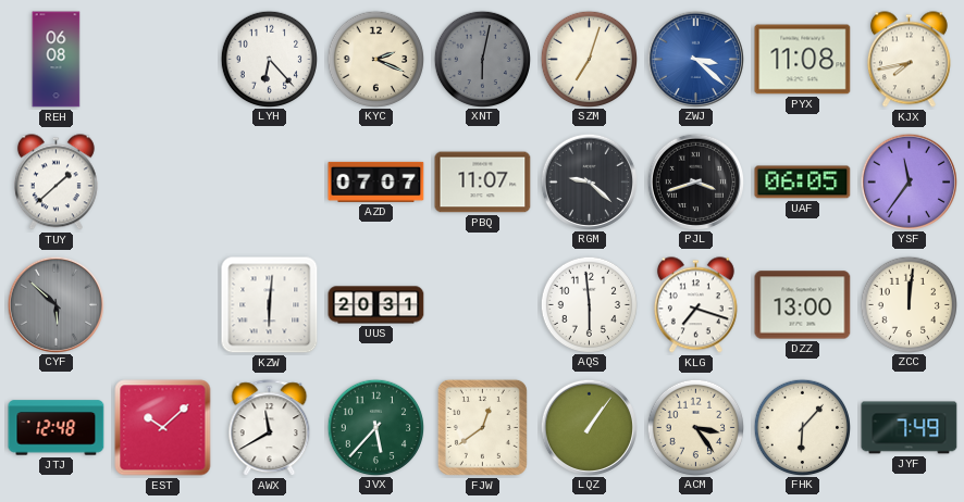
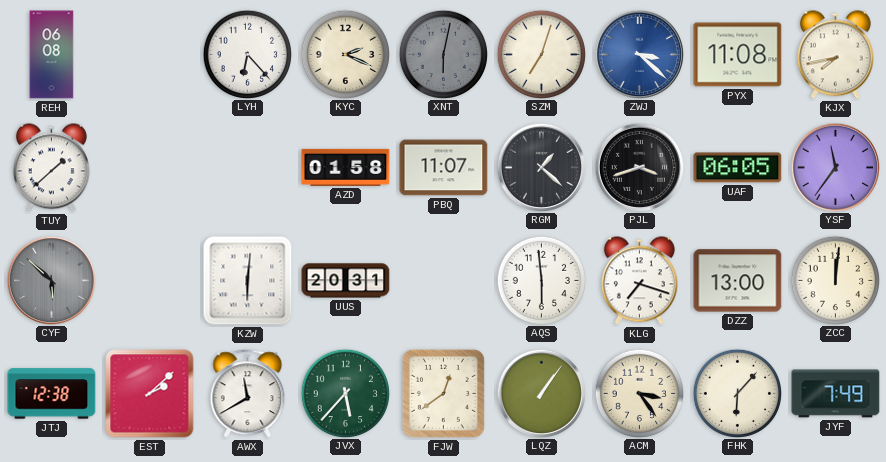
AZD: 07:07 -> 01:58 (346, 167)
RGM: 9:22 -> 1:22 (541, 167)
JTJ: 12:48 -> 12:38 (52, 394)
EST: 10:08 -> 2:08 (150, 394)
